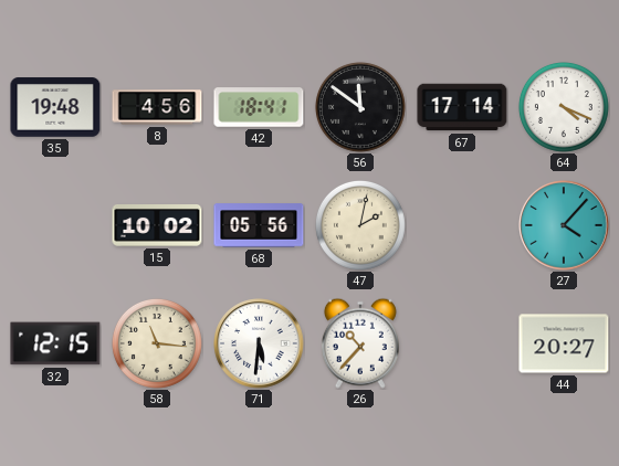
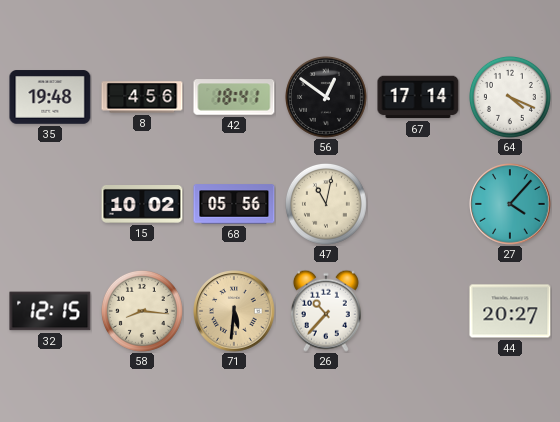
56: 11:51 -> 12:51 (326, 97)
47: 2:02 -> 11:02 (326, 204)
58: 11:16 -> 8:16 (142, 311)
71 dial: white -> champagne (234, 311)
